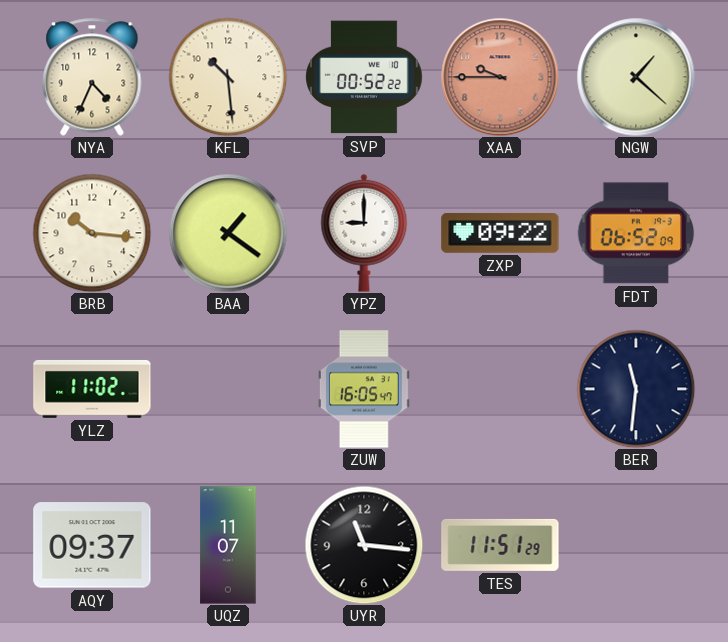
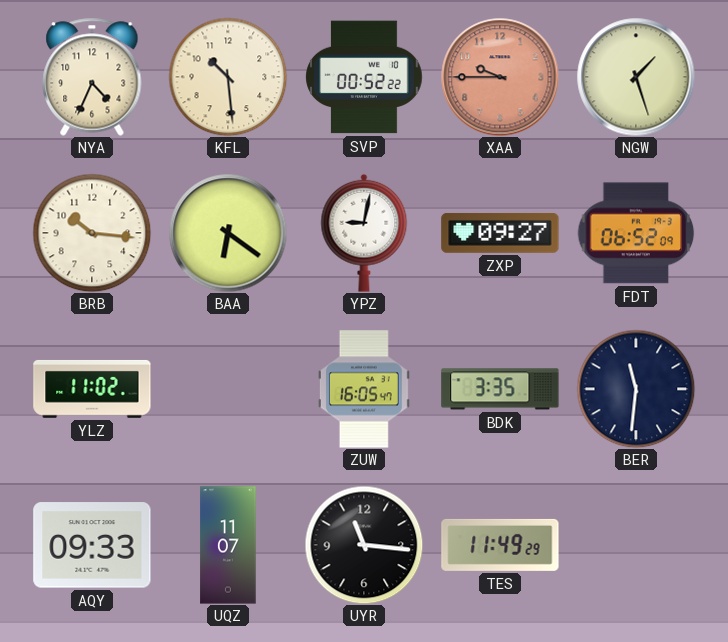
NGW: 1:22 -> 1:27 (636, 77)
BAA: 1:21 -> 6:21 (228, 233)
YPZ: 9:00 -> 9:02 (364, 233)
ZXP: 09:22 -> 09:27 (500, 233)
BDK: none -> 3:35 (500, 389)
AQY: 09:37 -> 09:33 (92, 545)
TES: 11:51 -> 11:49 (500, 545)
